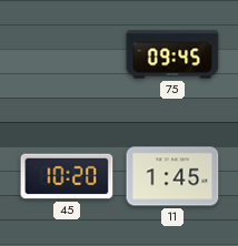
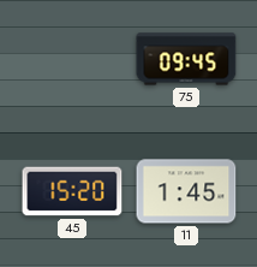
45: 10:20 -> 15:20 (72, 191)
